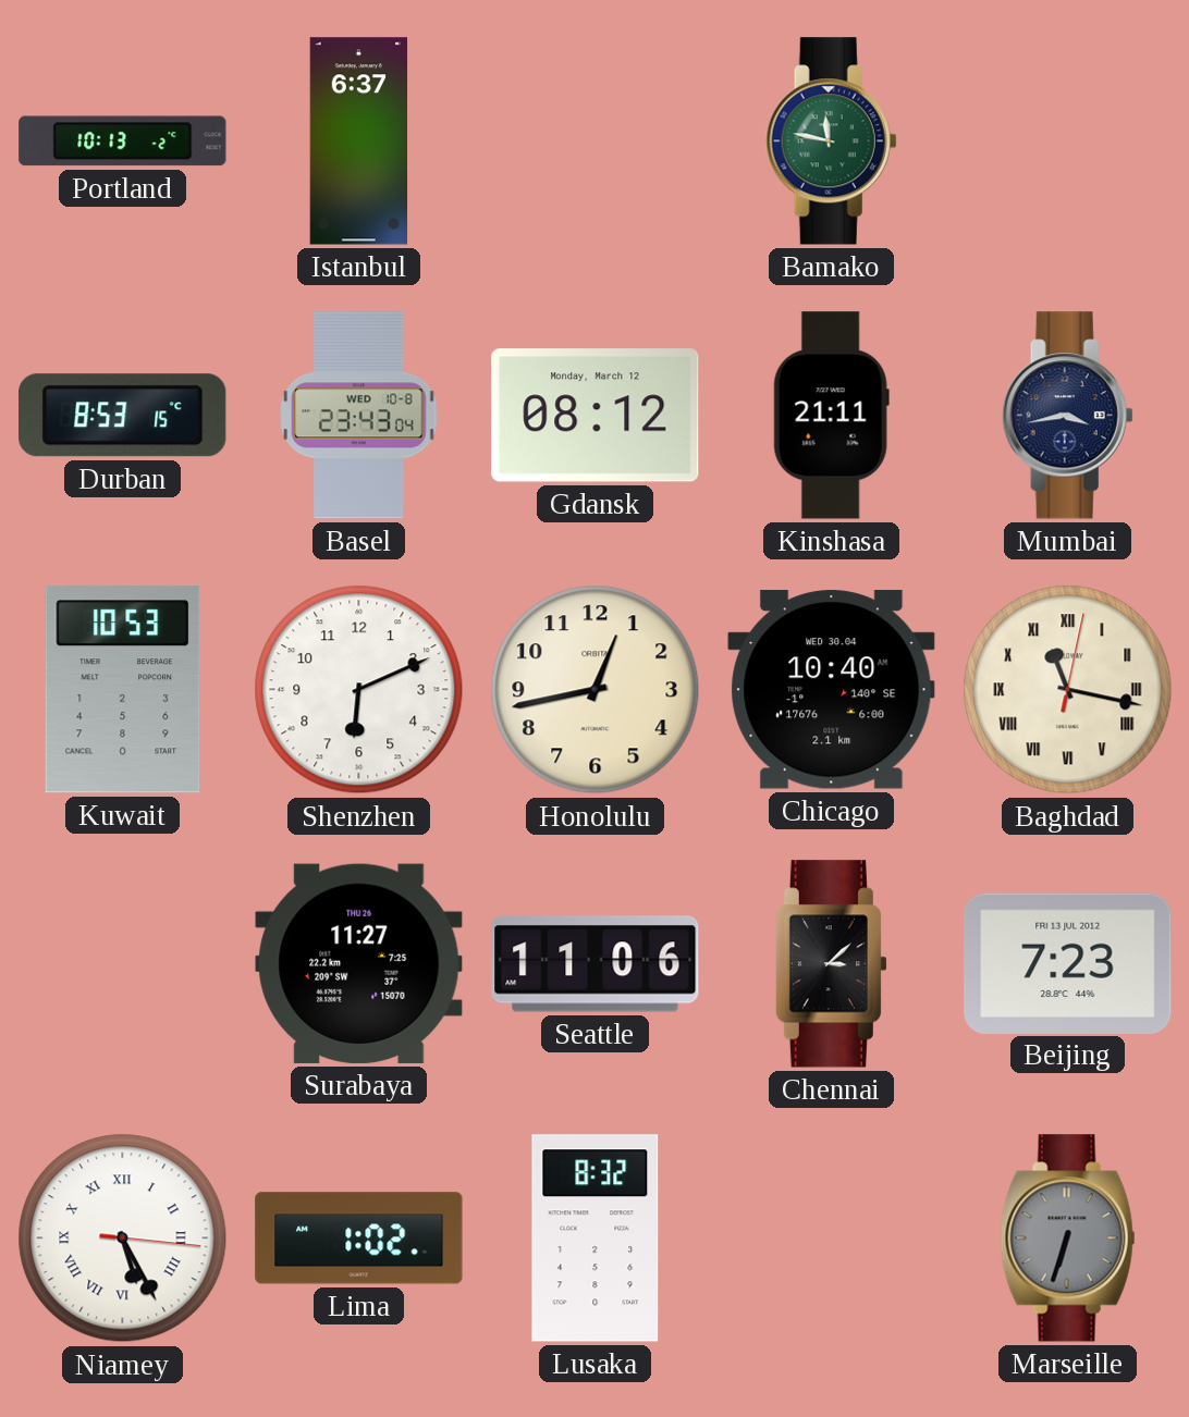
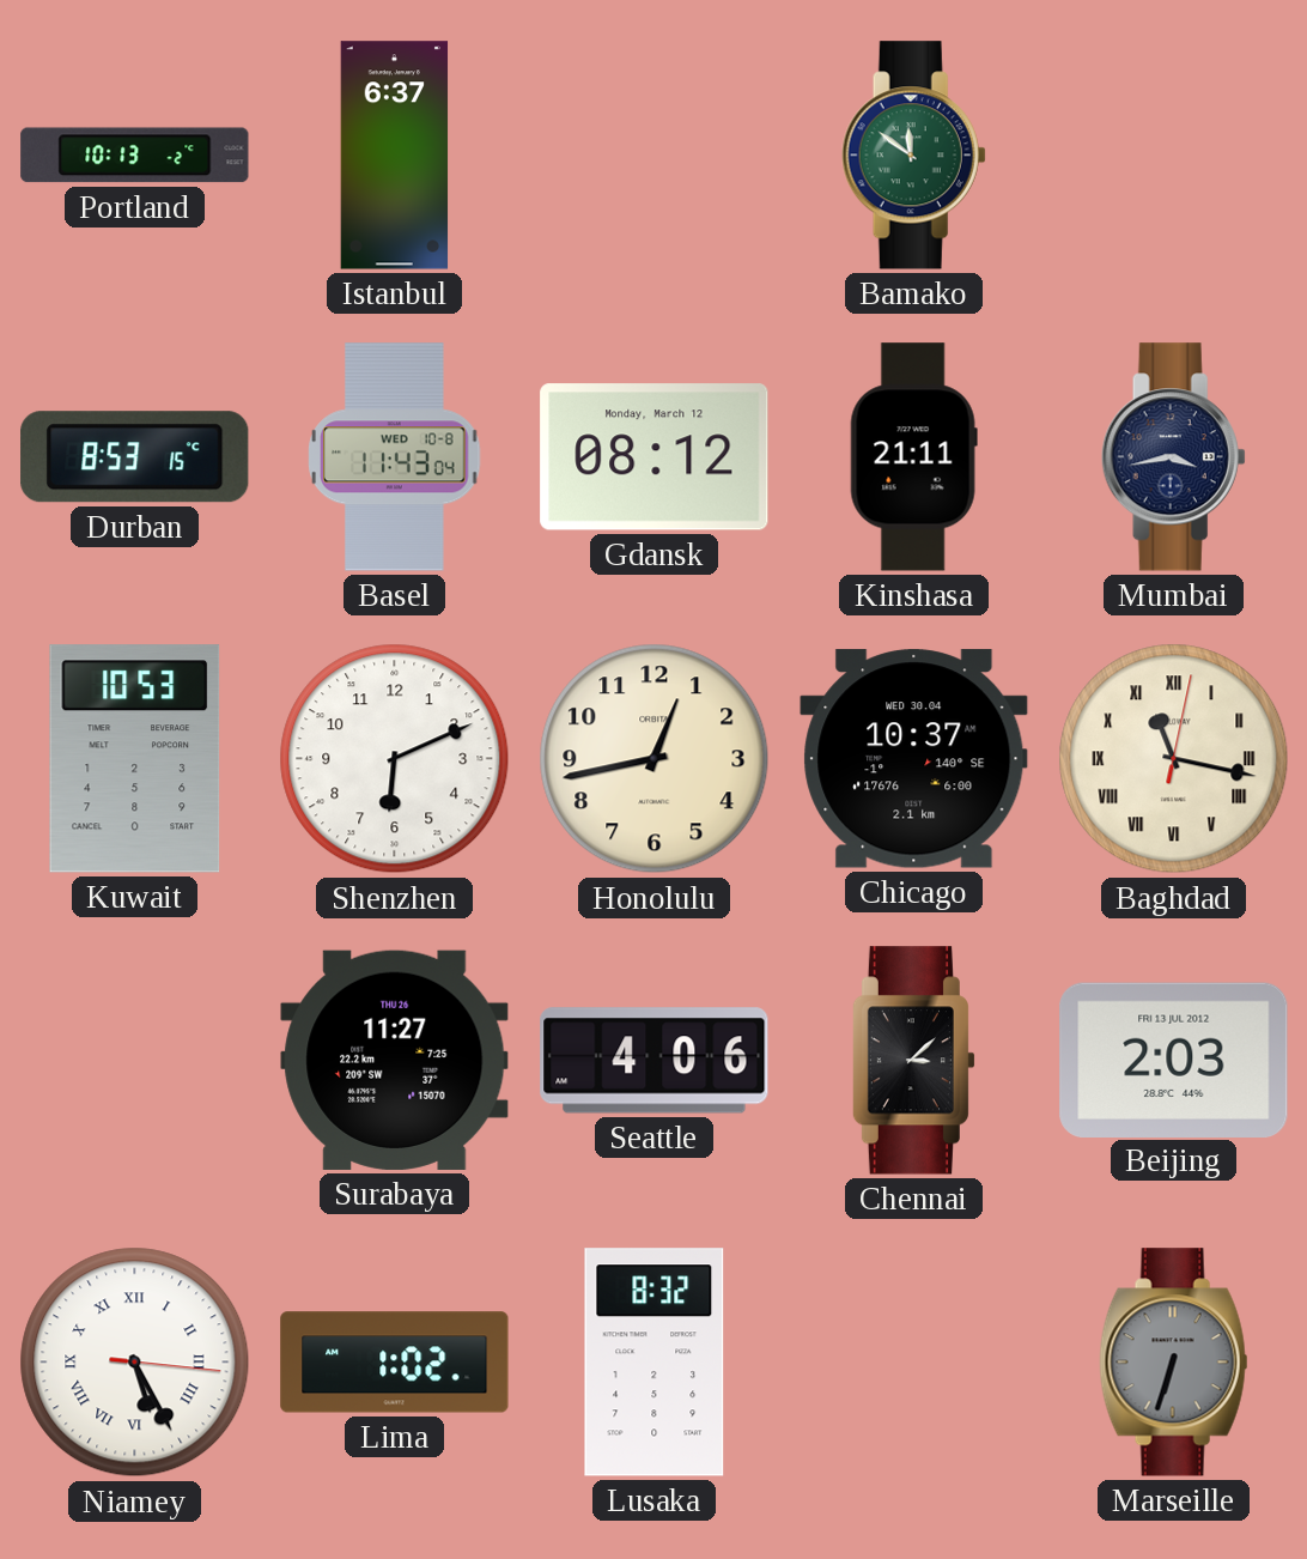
Bamako: 11:47 -> 11:51 (913, 156)
Basel: 23:43 -> 11:43 (395, 457)
Chicago: 10:40 -> 10:37 (914, 759)
Seattle: 11:06 -> 4:06 (655, 1061)
Beijing: 7:23 -> 2:03 (1174, 1060)
